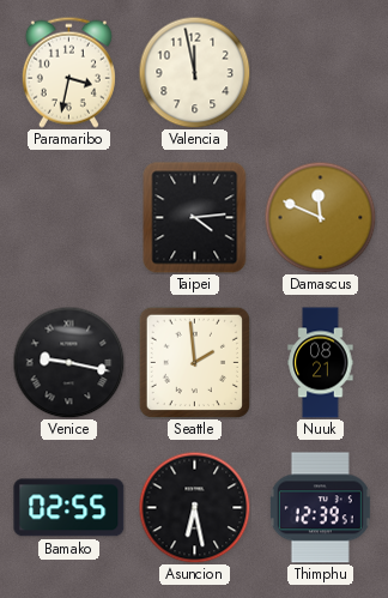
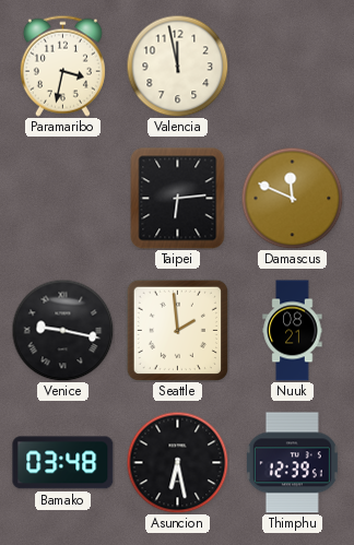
Taipei: 4:14 -> 6:14 (178, 199)
Bamako: 02:55 -> 03:48 (63, 463)
